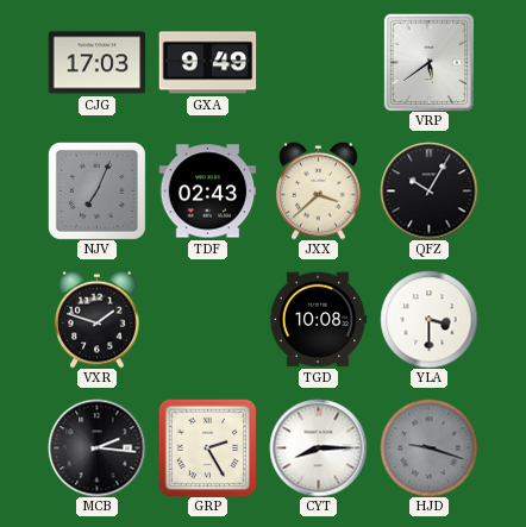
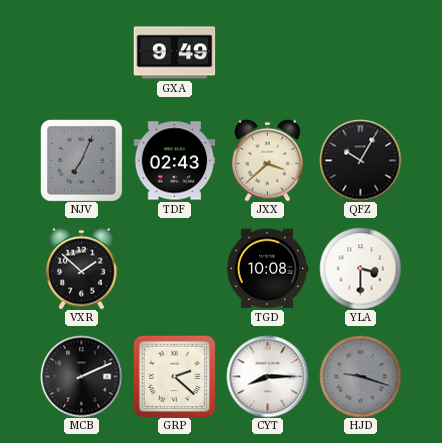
CJG: 17:03 -> none (96, 63)
VRP: 5:39 -> none (428, 62)
VXR: 1:48 -> 1:52 (82, 268)
MCB: 2:16 -> 2:11 (81, 376)
GRP: 2:25 -> 2:22 (174, 376)
